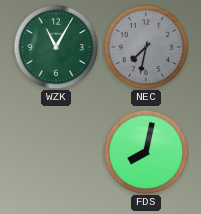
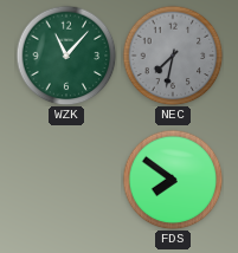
WZK: 11:05 -> 11:07 (66, 56)
FDS: 8:02 -> 7:51 (173, 180)
